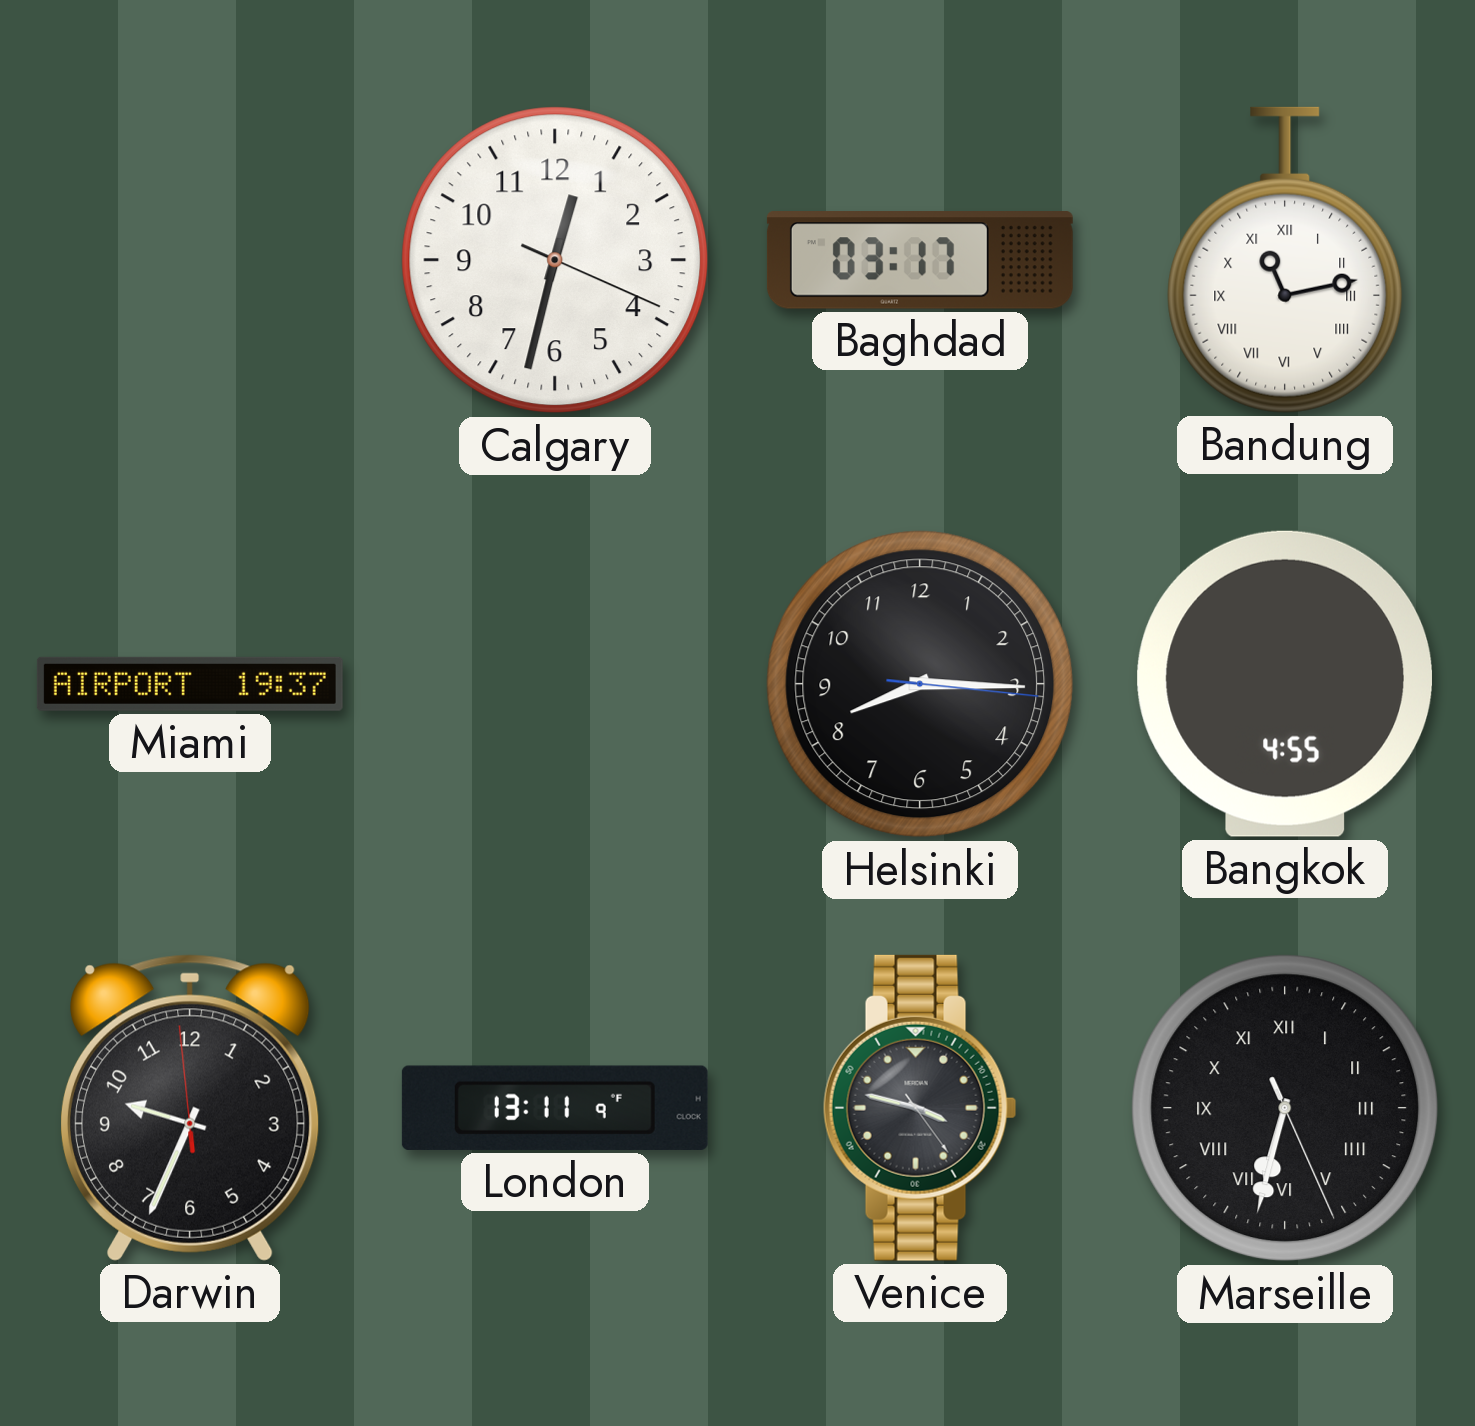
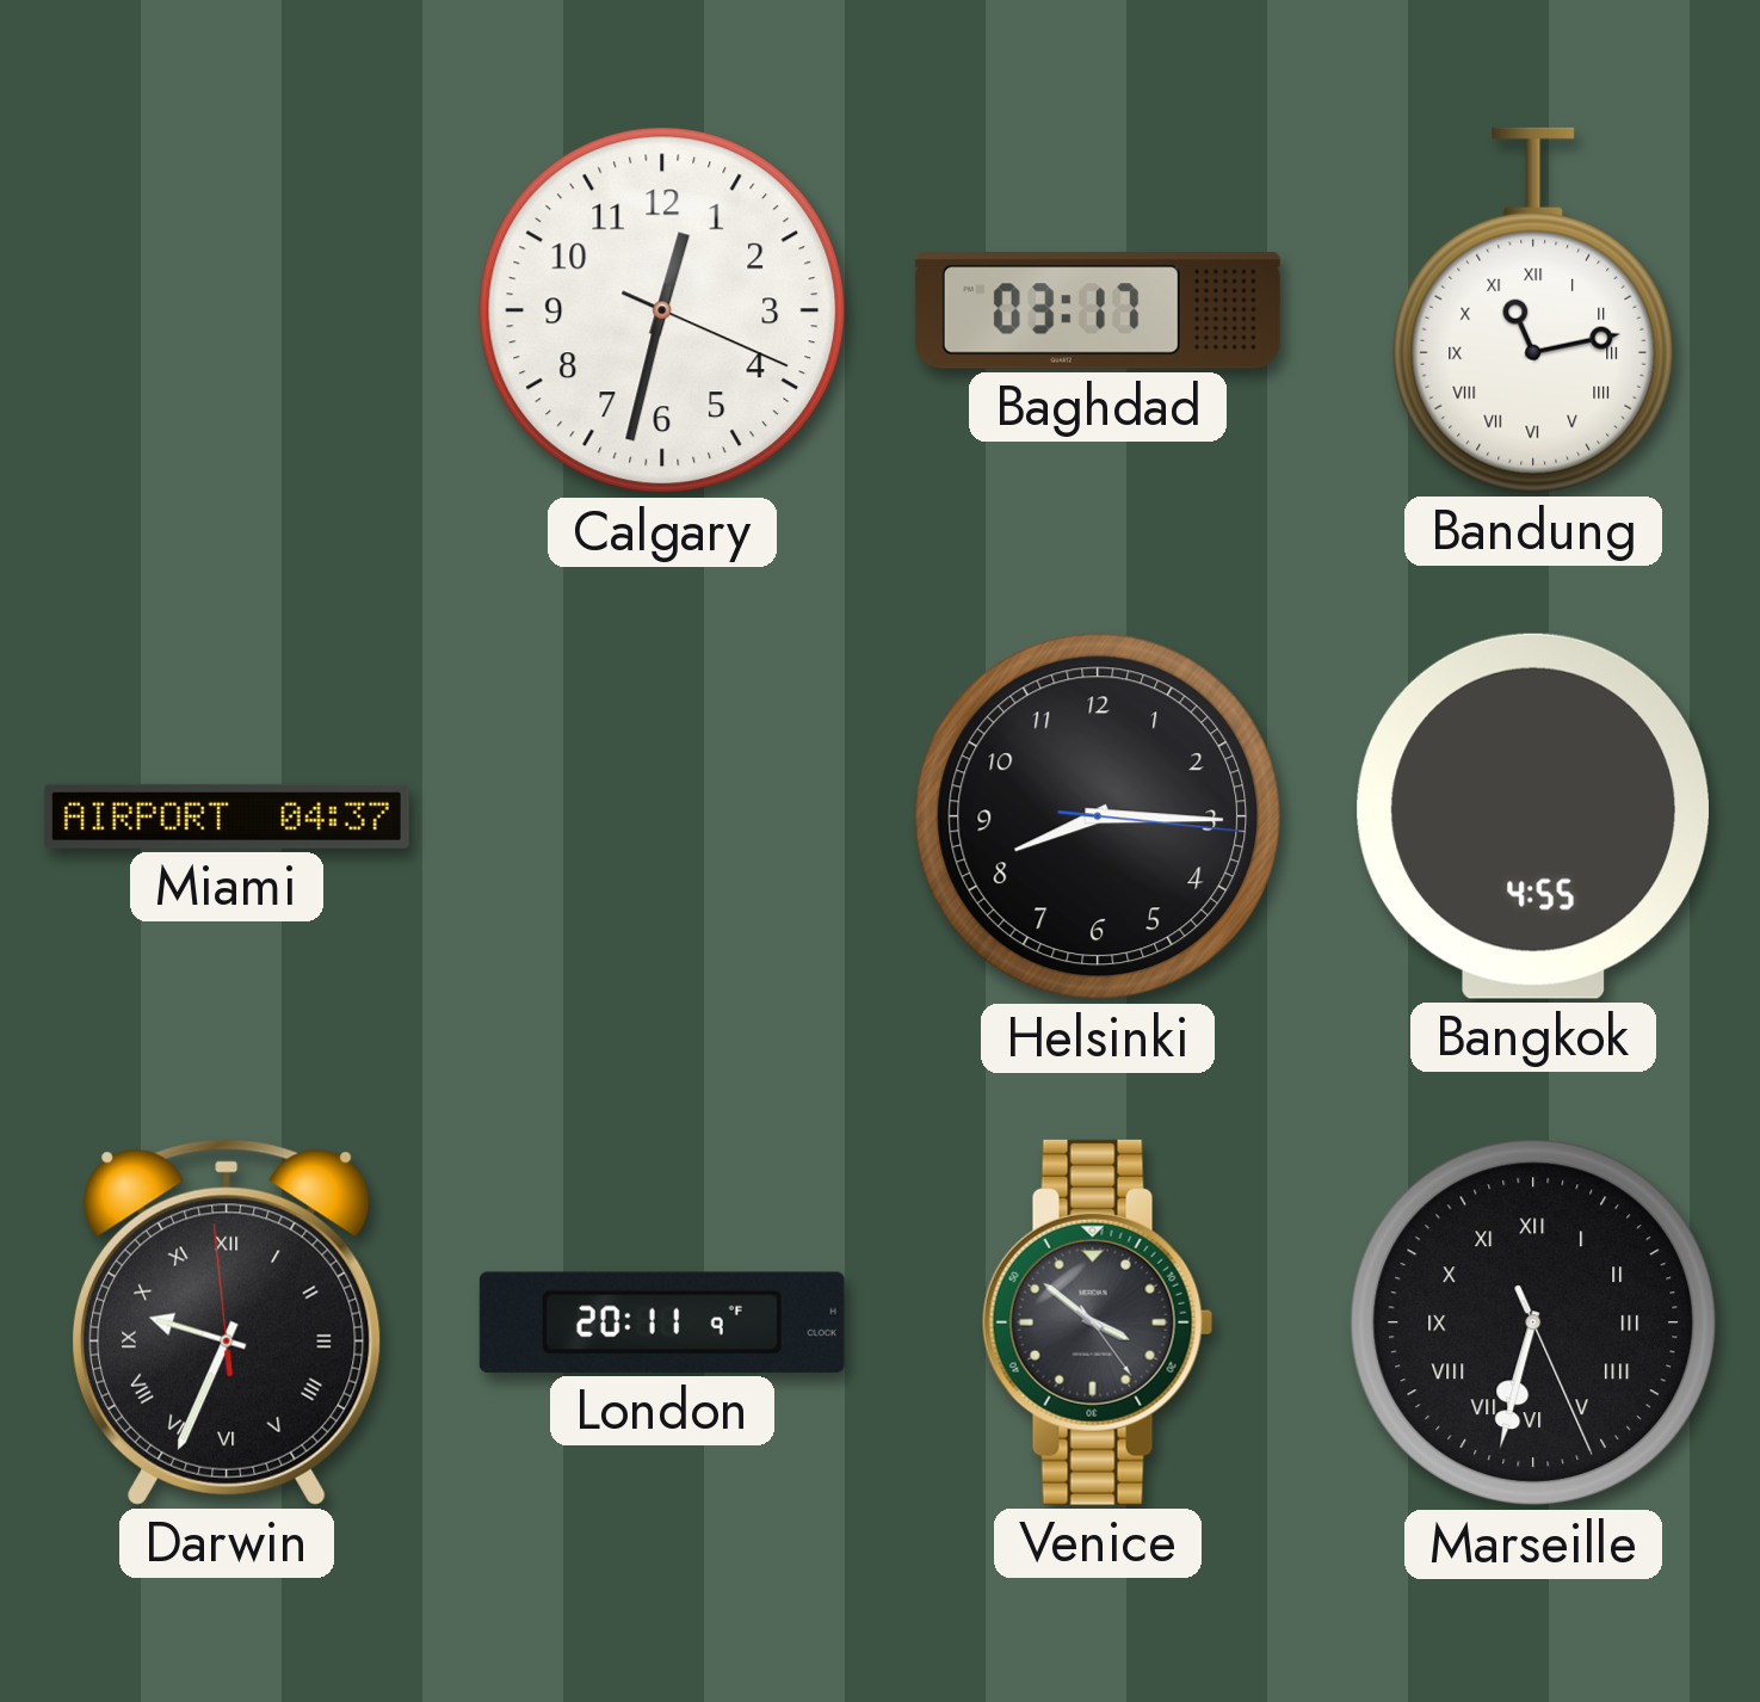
Miami: 19:37 -> 04:37 (227, 816)
Darwin numerals: Arabic -> Roman (227, 1322)
London: 13:11 -> 20:11 (662, 1322)
Venice: 3:47 -> 3:51 (1098, 1322)
